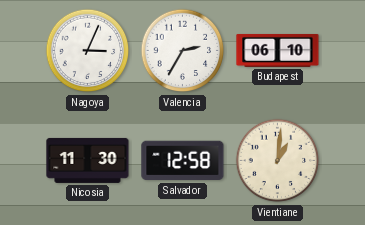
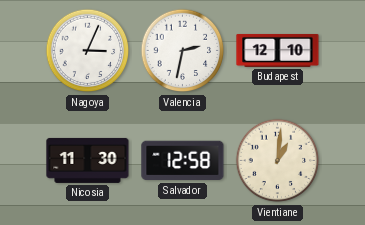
Valencia: 2:35 -> 2:32 (183, 51)
Budapest: 06:10 -> 12:10 (278, 50)
